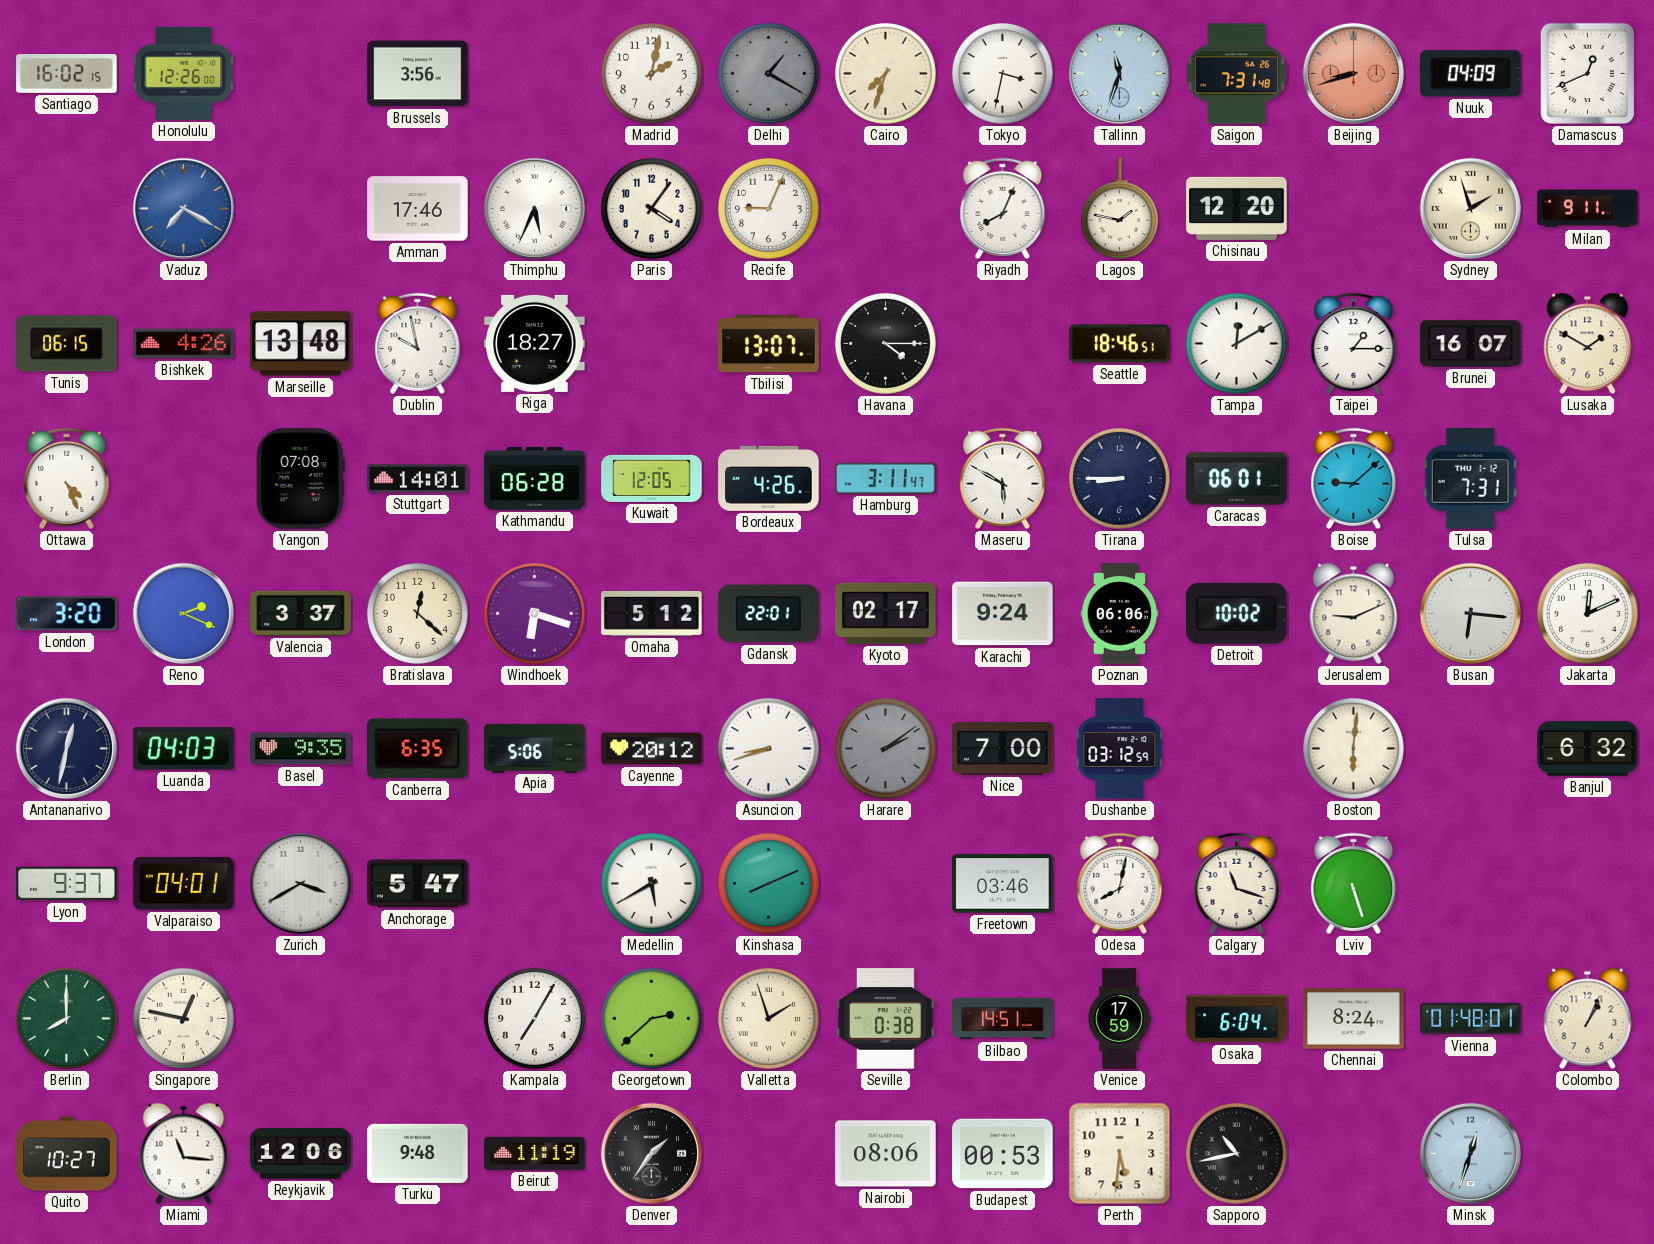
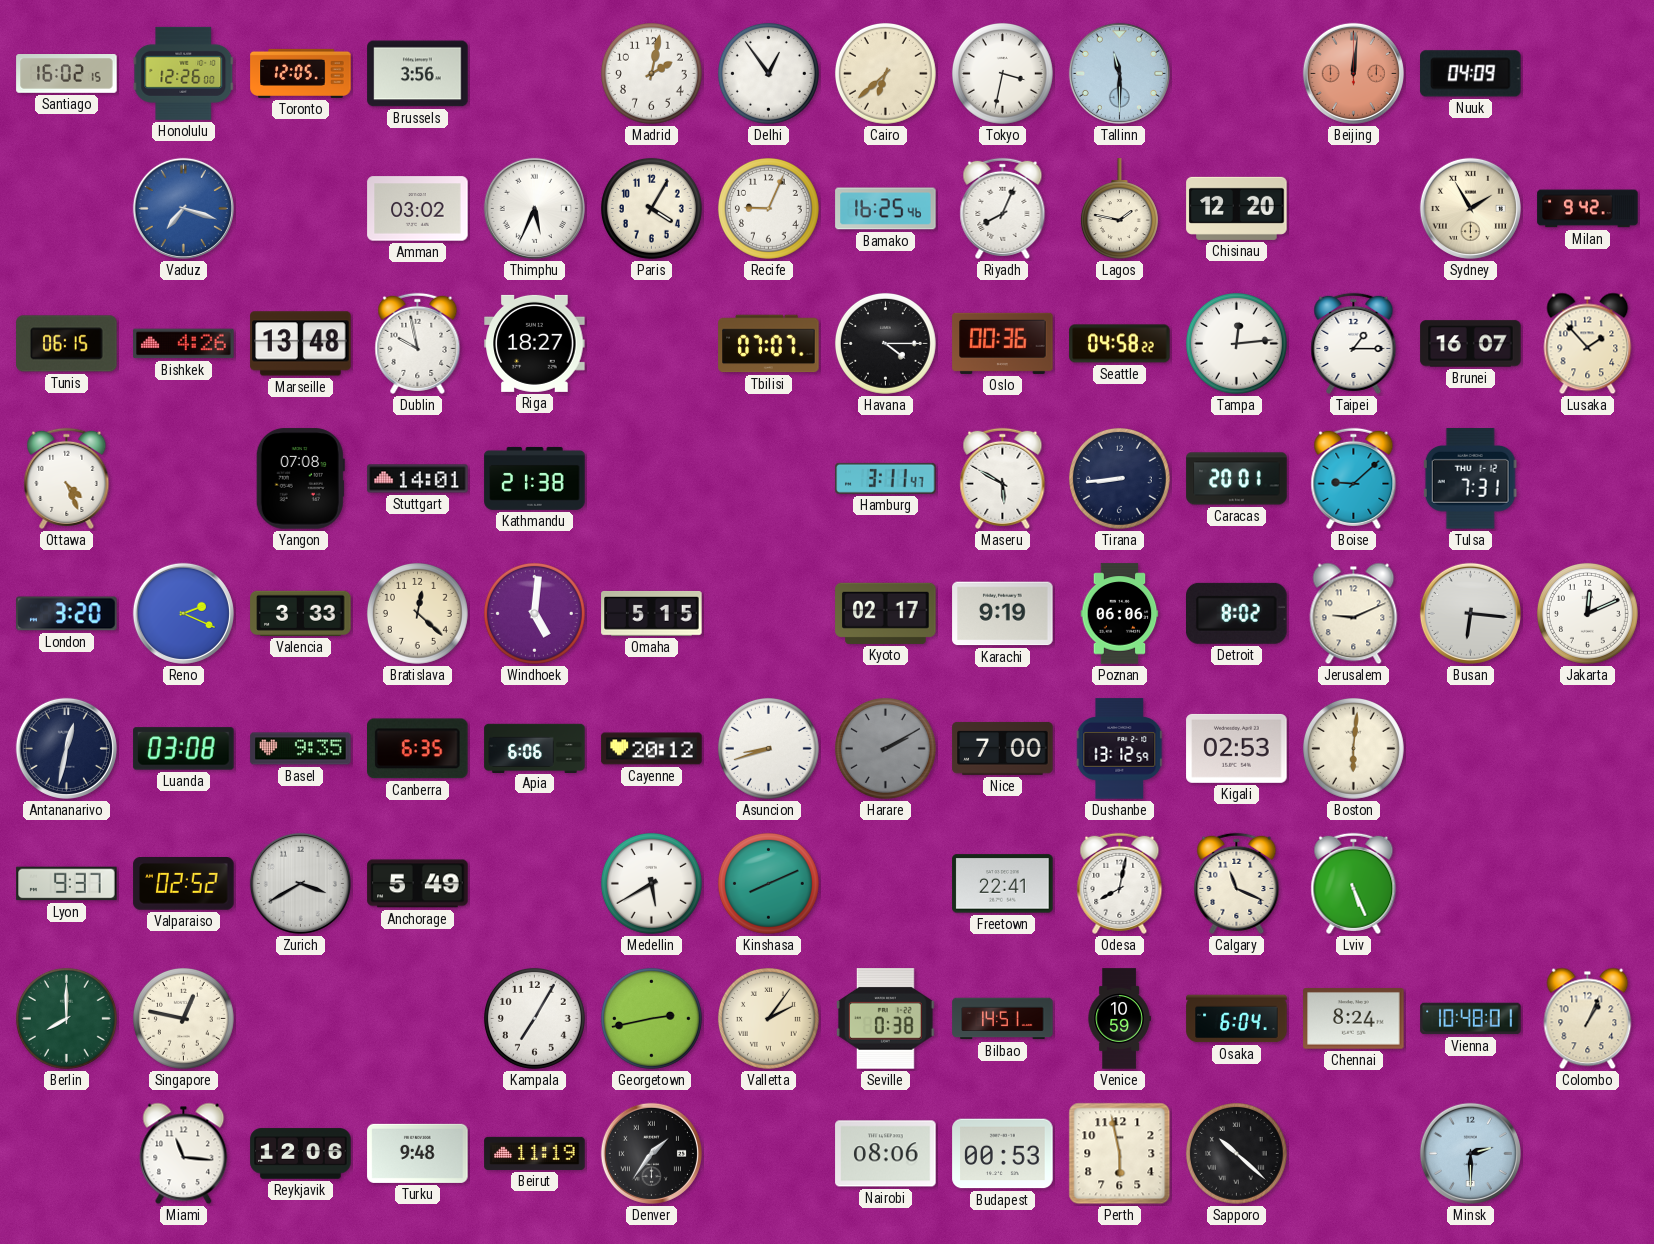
Toronto: none -> 12:05 (301, 73)
Delhi: 1:20 -> 12:54 (768, 73)
Delhi dial: grey -> white (768, 73)
Cairo: 7:33 -> 6:38 (885, 73)
Tallinn: 11:33 -> 11:30 (1119, 73)
Saigon: 7:31 -> none (1236, 74)
Beijing: 8:42 -> 12:01 (1353, 73)
Damascus: 12:41 -> none (1587, 73)
Vaduz: 7:20 -> 7:18 (183, 208)
Amman: 17:46 -> 03:02 (418, 209)
Paris: 4:06 -> 4:05 (651, 208)
Bamako: none -> 16:25 (886, 209)
Sydney: 1:57 -> 1:55 (1470, 208)
Milan: 9:11 -> 9:42 (1588, 209)
Tbilisi: 13:07 -> 07:07 (769, 344)
Oslo: none -> 00:36 (1003, 343)
Seattle: 18:46 -> 04:58 (1120, 344)
Tampa: 12:10 -> 12:14 (1236, 343)
Lusaka: 1:50 -> 1:53 (1588, 344)
Kathmandu: 06:28 -> 21:38 (535, 478)
Kuwait: 12:05 -> none (652, 478)
Bordeaux: 4:26 -> none (769, 478)
Tirana: 8:45 -> 8:44 (1119, 478)
Caracas: 06:01 -> 20:01 (1237, 479)
Valencia: 3:37 -> 3:33 (301, 613)
Windhoek: 6:18 -> 5:01 (534, 613)
Omaha: 5:12 -> 5:15 (652, 613)
Gdansk: 22:01 -> none (769, 614)
Karachi: 9:24 -> 9:19 (1003, 614)
Detroit: 10:02 -> 8:02 (1237, 613)
Luanda: 04:03 -> 03:08 (184, 749)
Apia: 5:06 -> 6:06 (535, 748)
Harare: 2:09 -> 2:10 (885, 748)
Dushanbe: 03:12 -> 13:12 (1120, 749)
Kigali: none -> 02:53 (1237, 748)
Banjul: 6:32 -> none (1588, 749)
Valparaiso: 04:01 -> 02:52 (184, 884)
Anchorage: 5:47 -> 5:49 (418, 884)
Freetown: 03:46 -> 22:41 (1003, 884)
Calgary: 11:18 -> 11:19 (1237, 883)
Lviv: 5:27 -> 5:26 (1354, 883)
Georgetown: 2:38 -> 2:43 (651, 1018)
Valletta: 1:57 -> 2:06 (768, 1018)
Venice: 17:59 -> 10:59 (1119, 1019)
Vienna: 01:48 -> 10:48 (1471, 1019)
Quito: 10:27 -> none (67, 1154)
Perth: 5:31 -> 5:58 (1120, 1154)
Sapporo: 10:43 -> 10:22 (1236, 1153)
Minsk: 12:33 -> 2:30 (1470, 1153)
